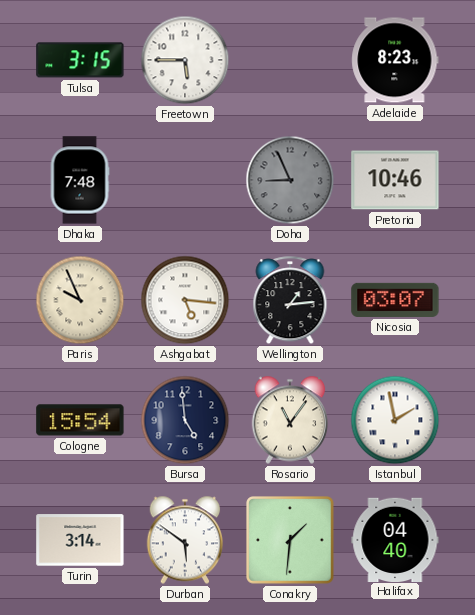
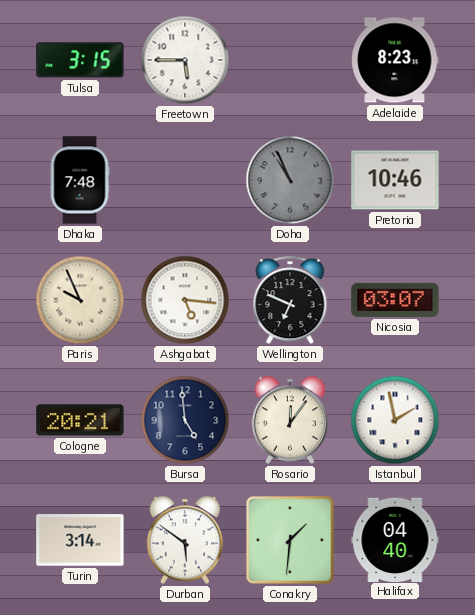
Doha: 8:56 -> 10:56 (290, 180)
Wellington: 1:14 -> 6:49 (290, 301)
Cologne: 15:54 -> 20:21 (80, 420)
Rosario: 11:06 -> 12:06 (290, 420)
